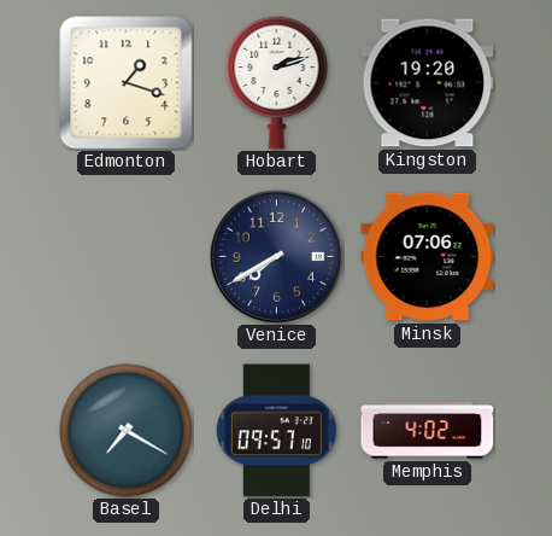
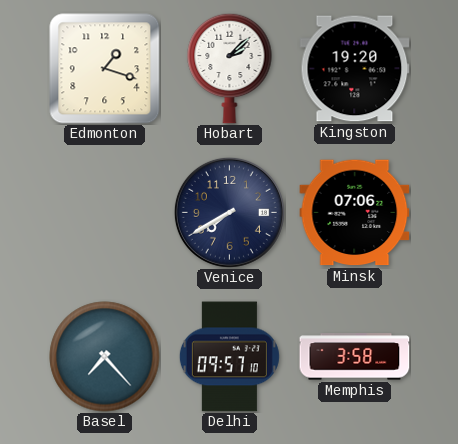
Hobart: 2:12 -> 2:08 (230, 68)
Basel: 7:20 -> 7:23 (105, 357)
Memphis: 4:02 -> 3:58 (355, 357)
